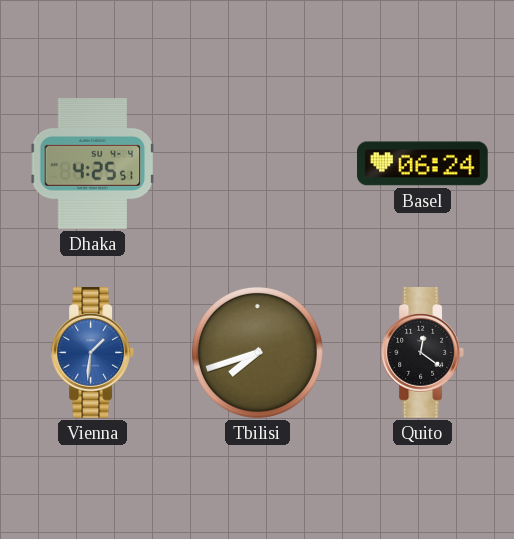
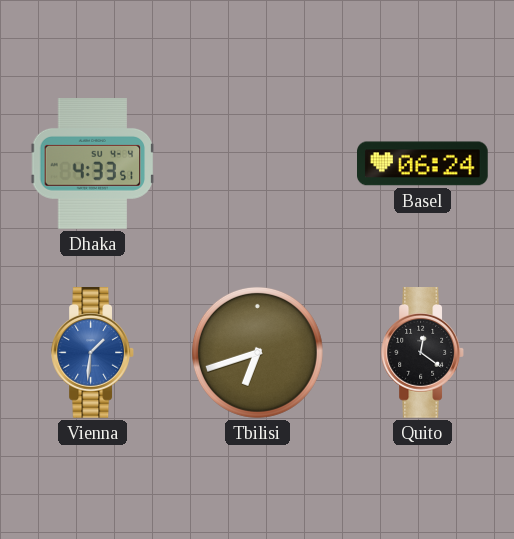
Dhaka: 4:25 -> 4:33 (93, 164)
Tbilisi: 7:42 -> 6:42 (257, 352)
